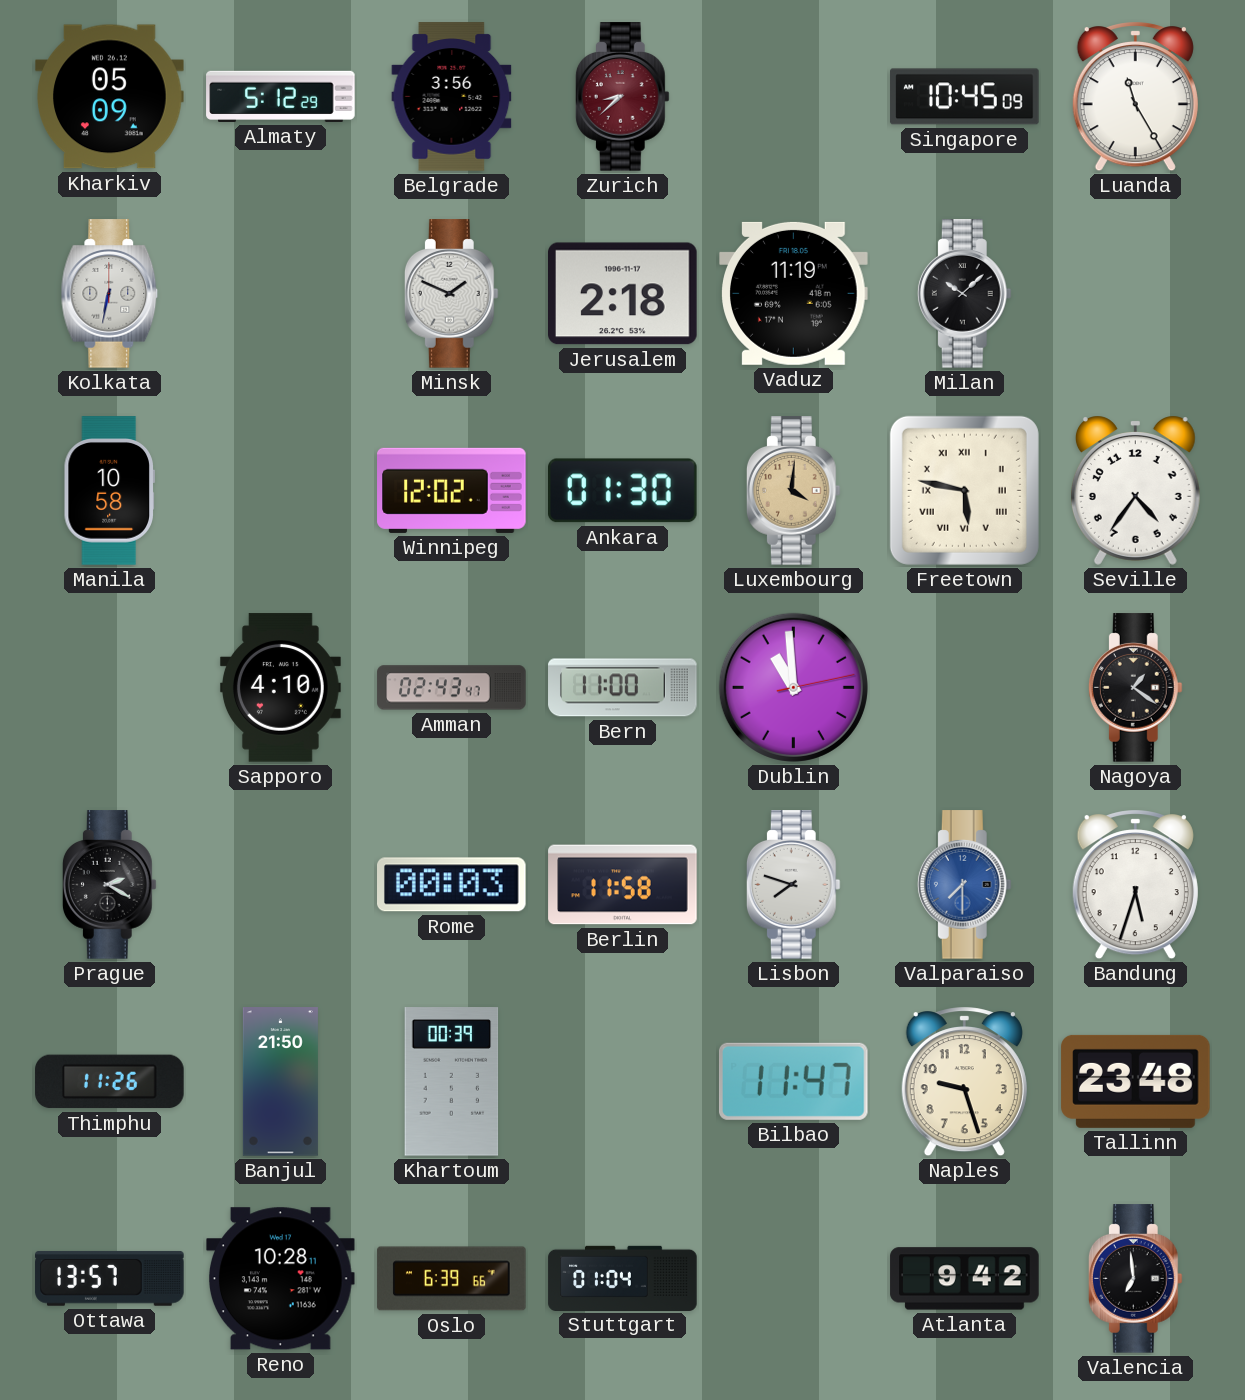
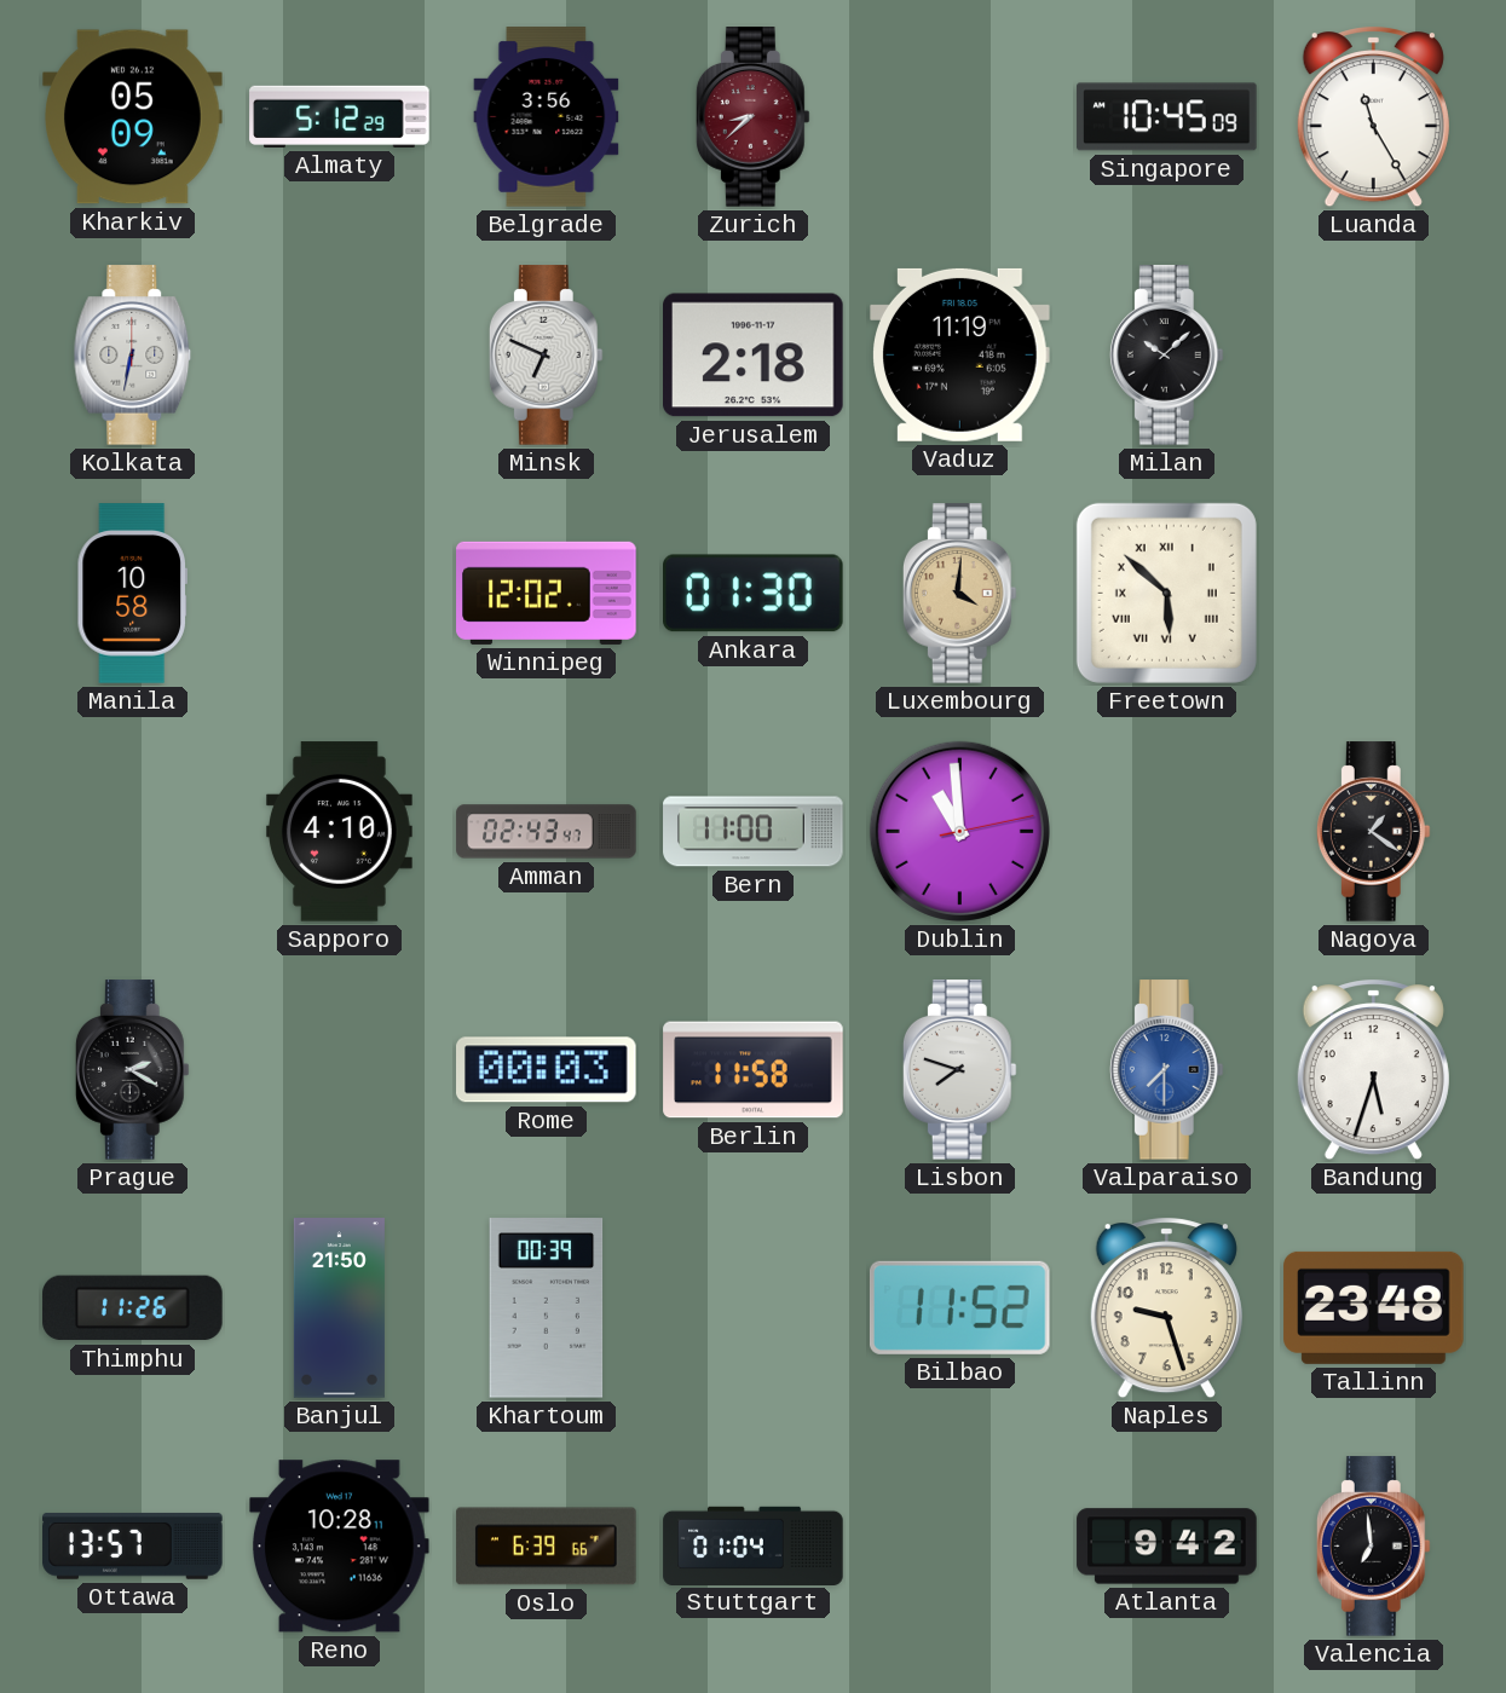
Minsk: 1:49 -> 6:49 (546, 356)
Freetown: 5:47 -> 5:52 (1166, 593)
Seville: 4:36 -> none (1135, 490)
Bilbao: 11:47 -> 11:52 (960, 1307)
